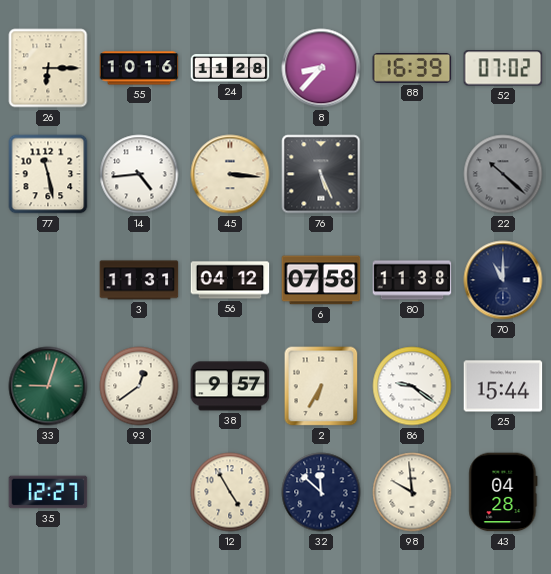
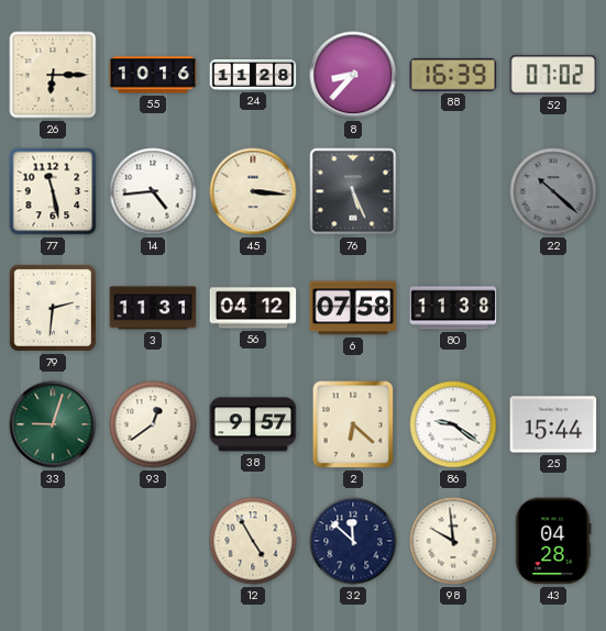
79: none -> 2:31 (53, 308)
70: 11:00 -> none (503, 280)
2: 6:35 -> 6:22 (353, 424)
35: 12:27 -> none (48, 492)
